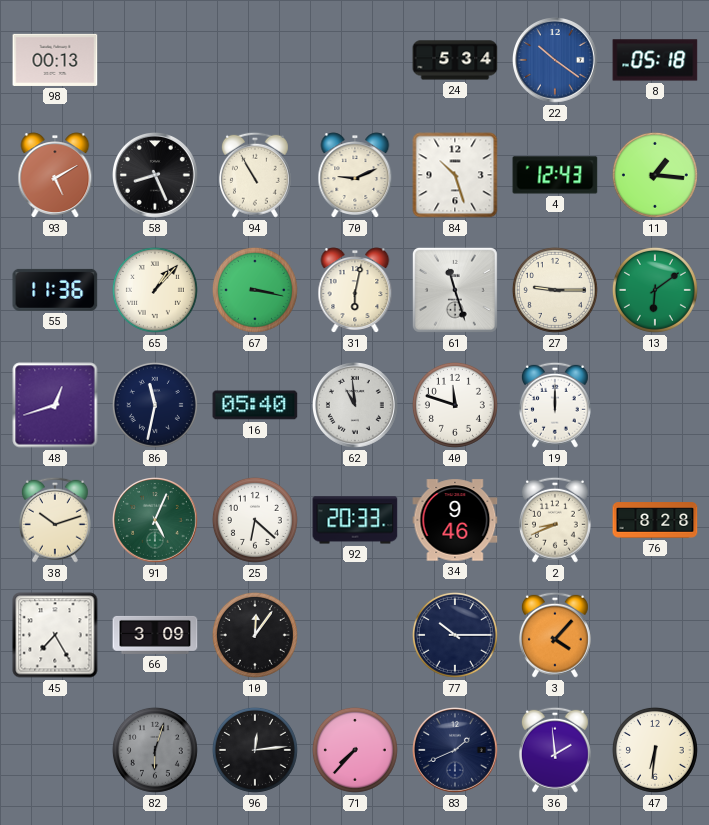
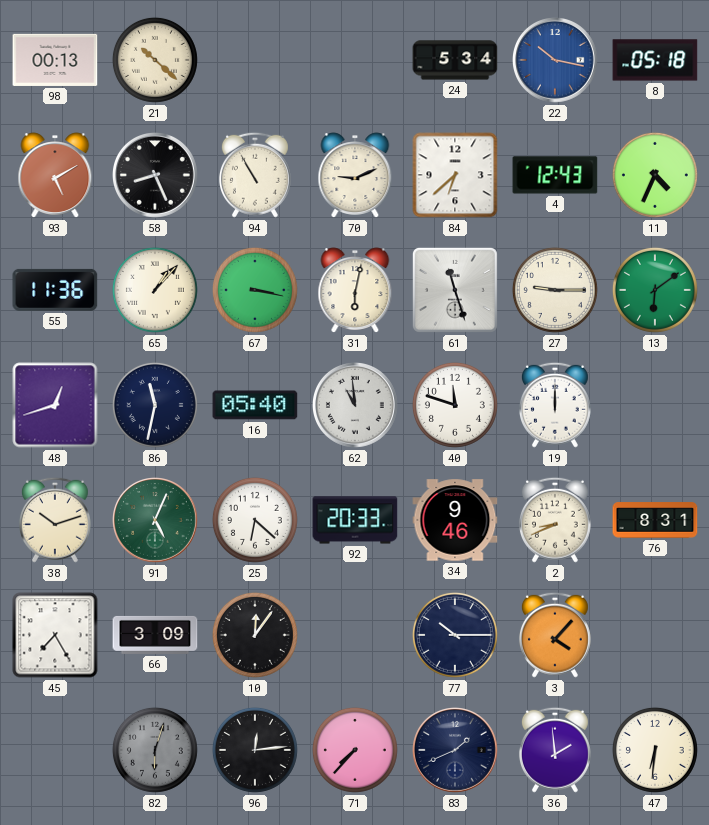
21: none -> 10:22 (155, 60)
22: 10:21 -> 10:17 (556, 61)
84: 10:27 -> 6:38 (455, 175)
11: 1:16 -> 4:34 (655, 175)
76: 8:28 -> 8:31 (655, 520)
